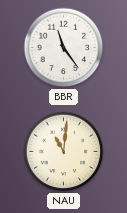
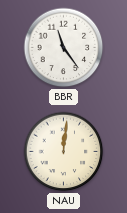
NAU: 11:01 -> 12:01 (64, 152)
